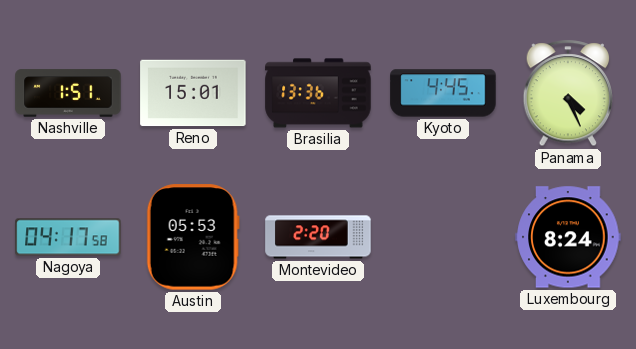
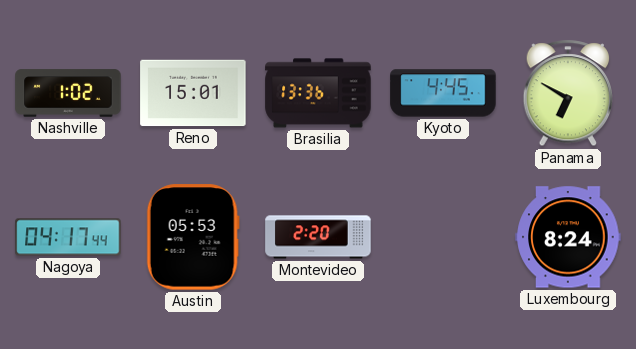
Nashville: 1:51 -> 1:02 (68, 93)
Panama: 4:26 -> 6:50 (568, 94)
Nagoya: 04:17:58 -> 04:17:44 (68, 237)
